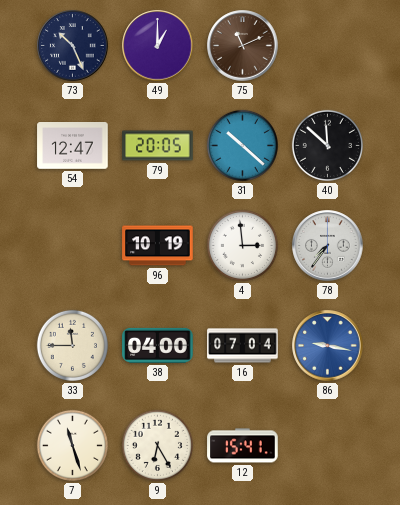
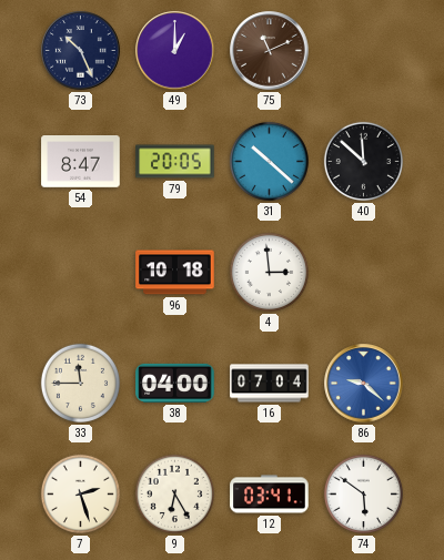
54: 12:47 -> 8:47 (81, 162)
96: 10:19 -> 10:18 (175, 273)
78: 7:36 -> none (328, 246)
86: 9:17 -> 9:22 (364, 384)
7: 11:27 -> 2:27 (80, 493)
12: 15:41 -> 03:41 (270, 495)
74: none -> 5:51 (363, 493)
